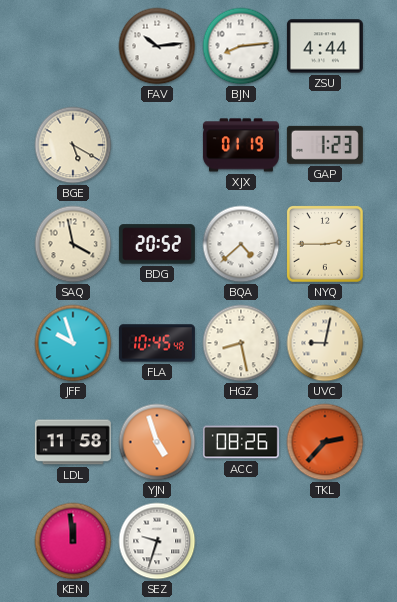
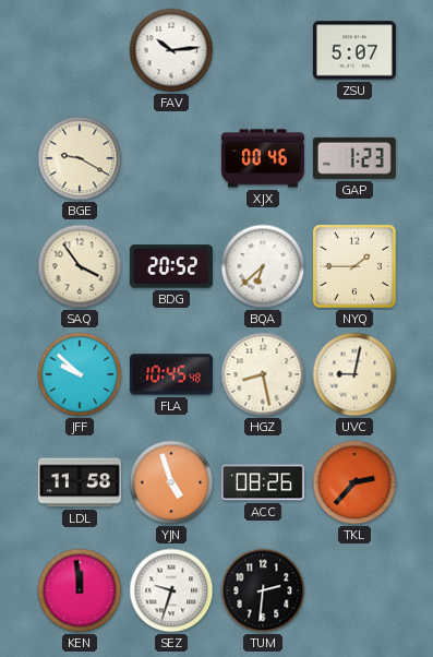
BJN: 8:14 -> none (241, 46)
ZSU: 4:44 -> 5:07 (354, 50)
BGE: 5:20 -> 9:20 (80, 158)
XJX: 01:19 -> 00:46 (263, 158)
SAQ: 3:58 -> 3:54 (80, 266)
BQA: 4:38 -> 6:38 (263, 266)
NYQ: 2:45 -> 1:45 (354, 266)
JFF: 9:57 -> 9:52 (80, 374)
TUM: none -> 2:31 (263, 590)
